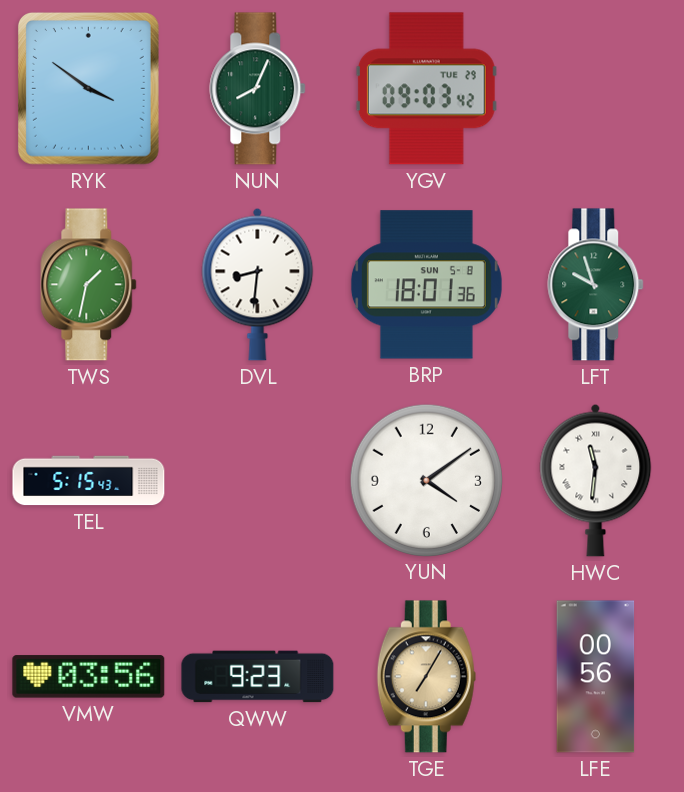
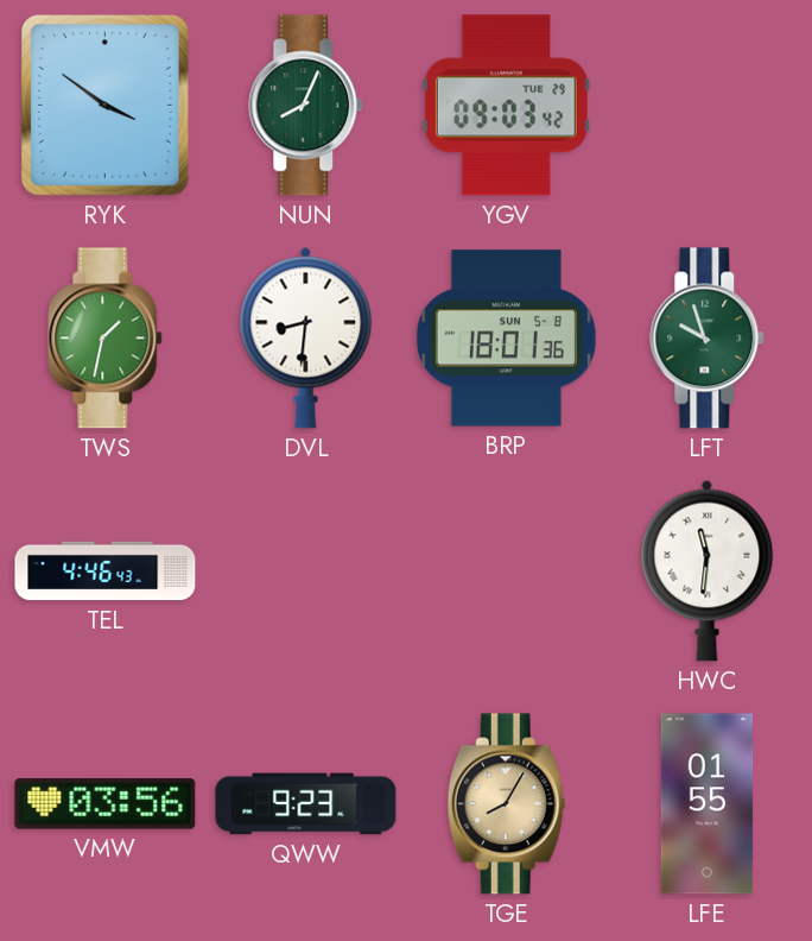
TEL: 5:15 -> 4:46 (106, 571)
YUN: 4:09 -> none (426, 480)
TGE: 7:05 -> 8:05 (506, 804)
LFE: 00:56 -> 01:55 (708, 804)
